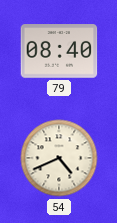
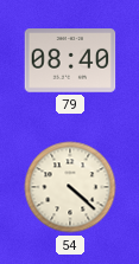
54: 4:41 -> 4:22 (70, 187)
